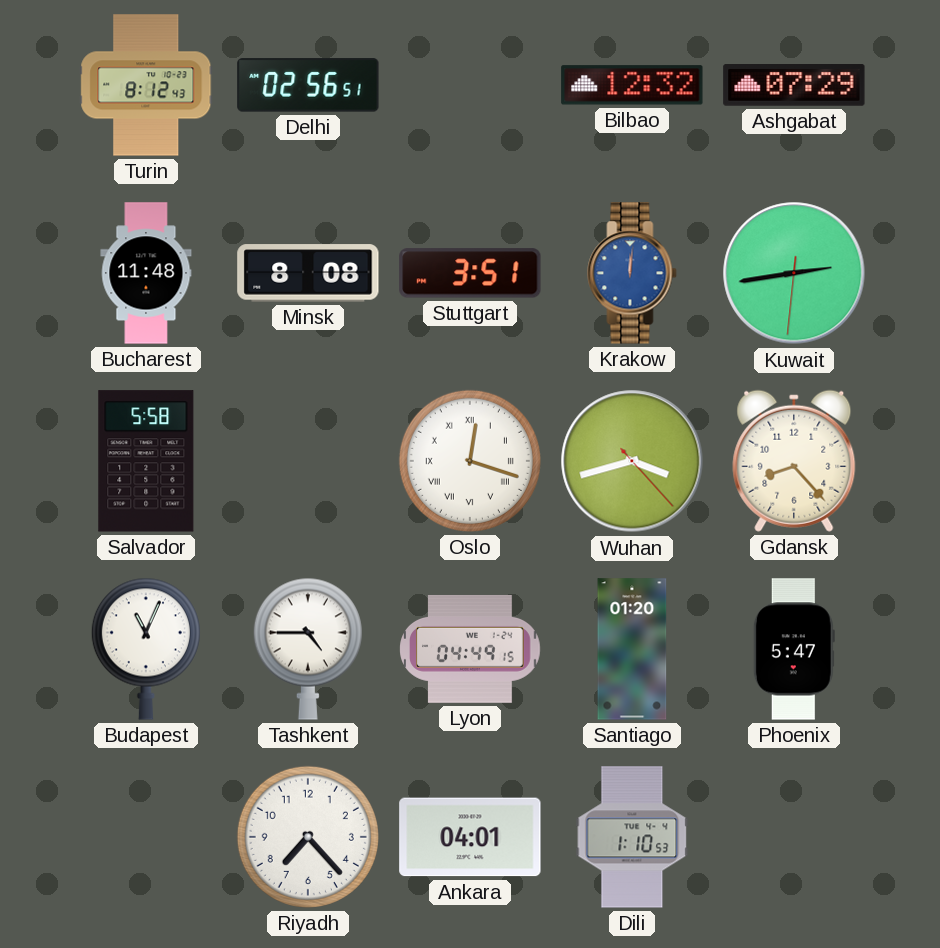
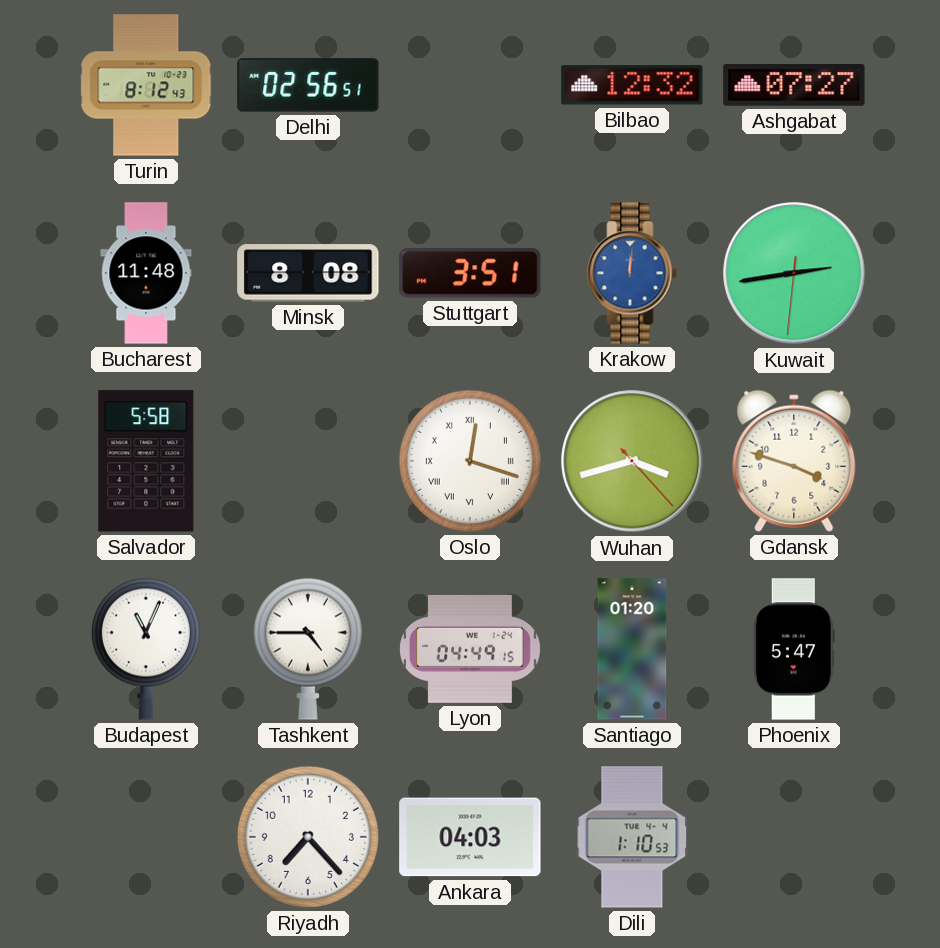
Ashgabat: 07:29 -> 07:27 (794, 86)
Gdansk: 8:23 -> 3:48 (794, 461)
Ankara: 04:01 -> 04:03 (470, 837)
